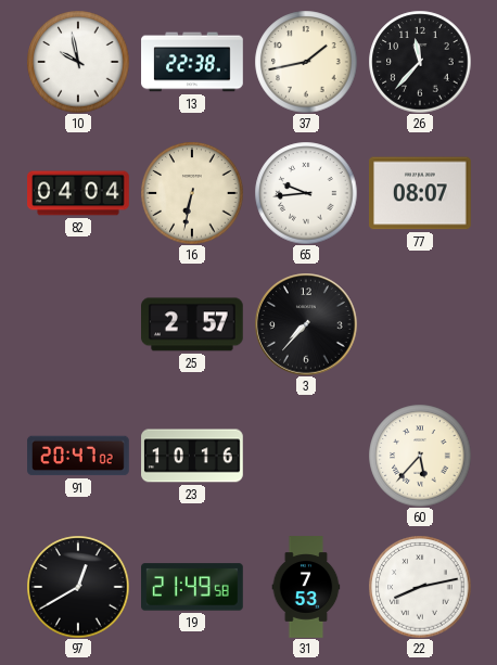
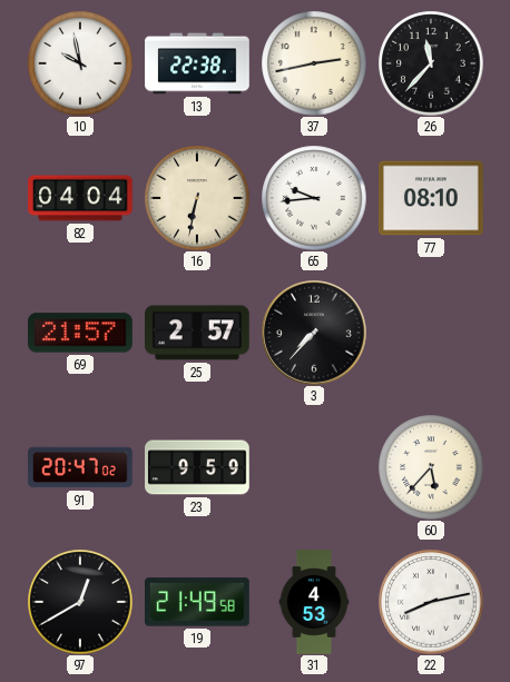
37: 1:43 -> 2:43 (314, 63)
77: 08:07 -> 08:10 (432, 198)
69: none -> 21:57 (81, 333)
23: 10:16 -> 9:59 (197, 467)
31: 7:53 -> 4:53 (314, 602)
